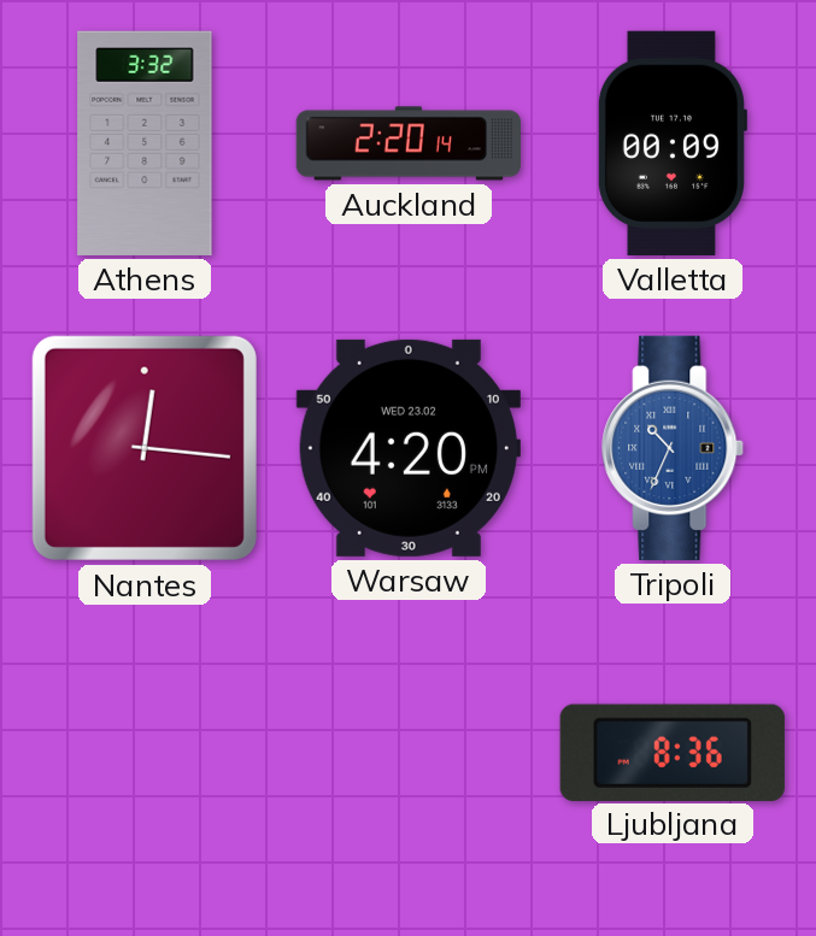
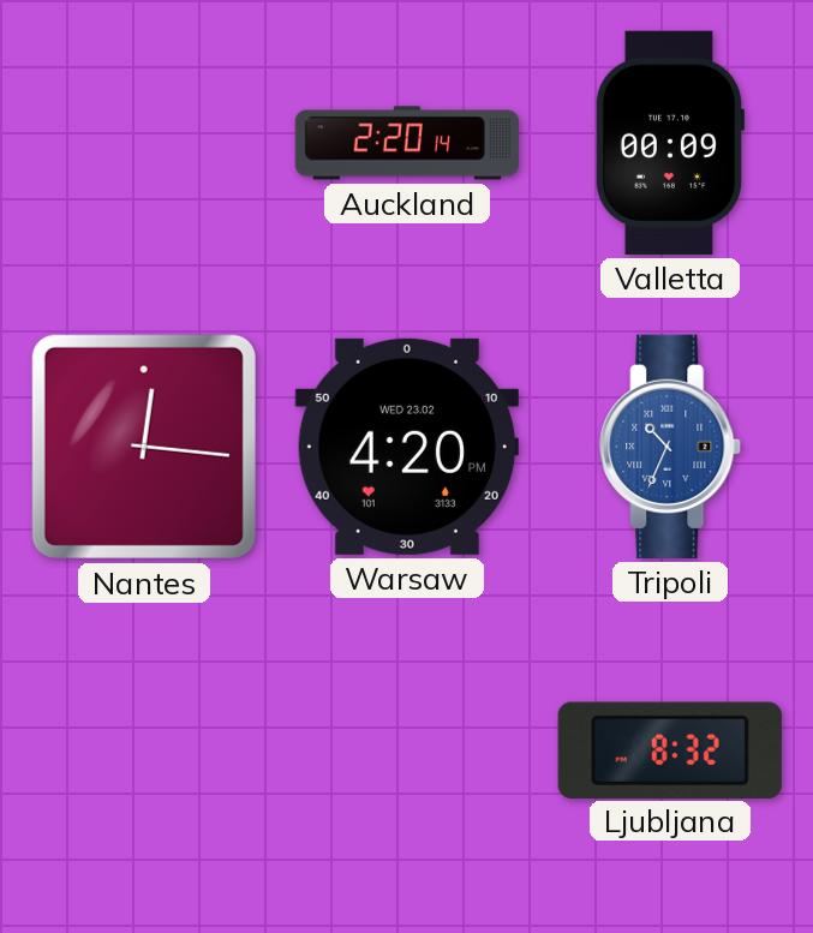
Athens: 3:32 -> none (145, 143)
Ljubljana: 8:36 -> 8:32 (670, 749)
